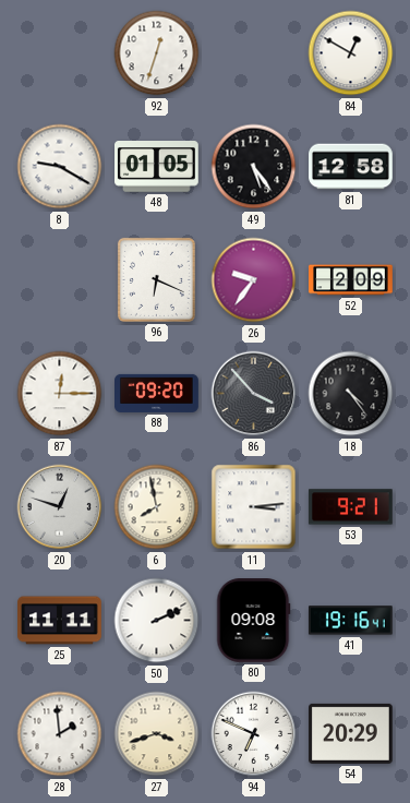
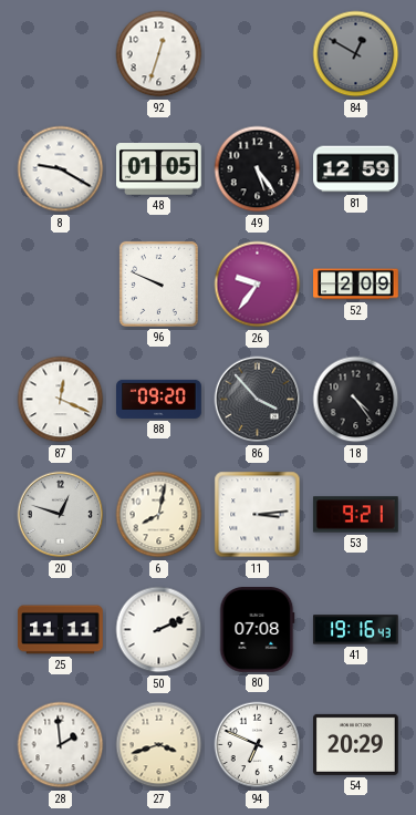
84 dial: white -> grey (356, 54)
81: 12:58 -> 12:59 (356, 169)
96: 6:19 -> 9:49 (158, 283)
87: 12:15 -> 12:19 (61, 400)
6: 7:58 -> 8:02 (159, 515)
80: 09:08 -> 07:08 (258, 630)
41: 19:16:41 -> 19:16:43 (355, 630)
